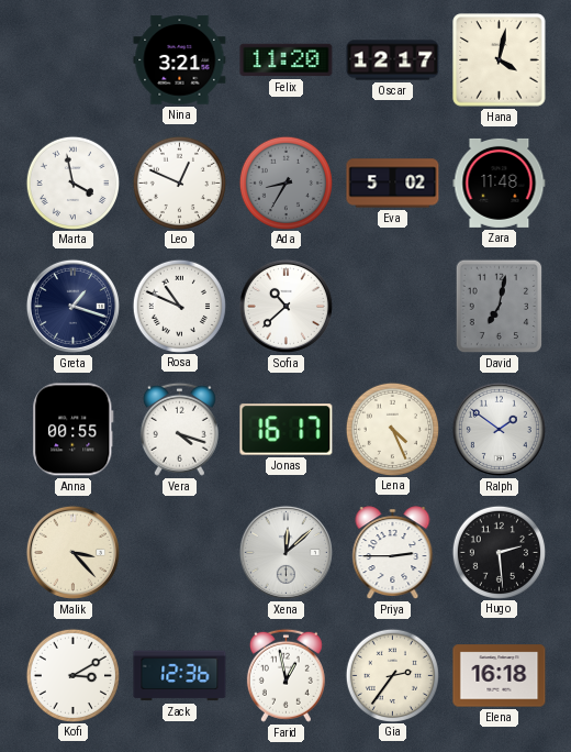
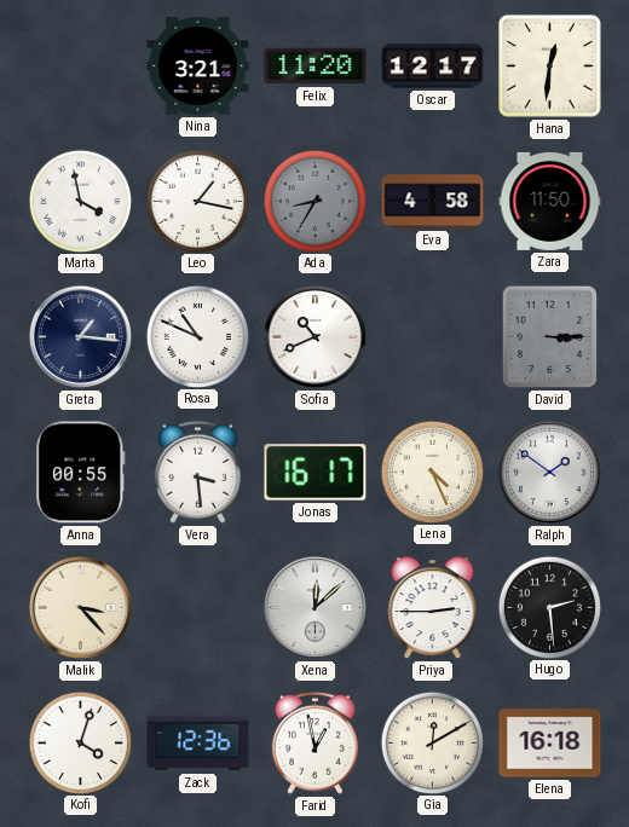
Hana: 4:02 -> 12:31 (550, 66)
Leo: 12:49 -> 1:17 (197, 201)
Eva: 5:02 -> 4:58 (433, 202)
Zara: 11:48 -> 11:50 (550, 201)
Greta: 1:18 -> 1:16 (80, 336)
Sofia: 10:38 -> 10:41 (314, 336)
David: 7:02 -> 3:15 (550, 337)
Vera: 4:18 -> 3:29 (197, 472)
Kofi: 3:10 -> 4:03 (80, 742)
Gia: 2:36 -> 12:10 (432, 742)
